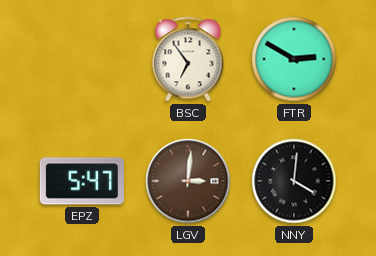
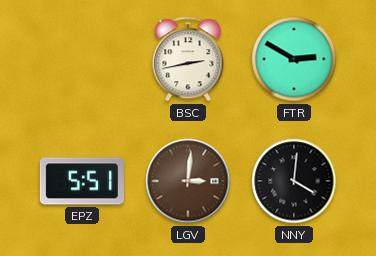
BSC: 6:54 -> 2:43 (188, 59)
EPZ: 5:47 -> 5:51 (81, 181)
